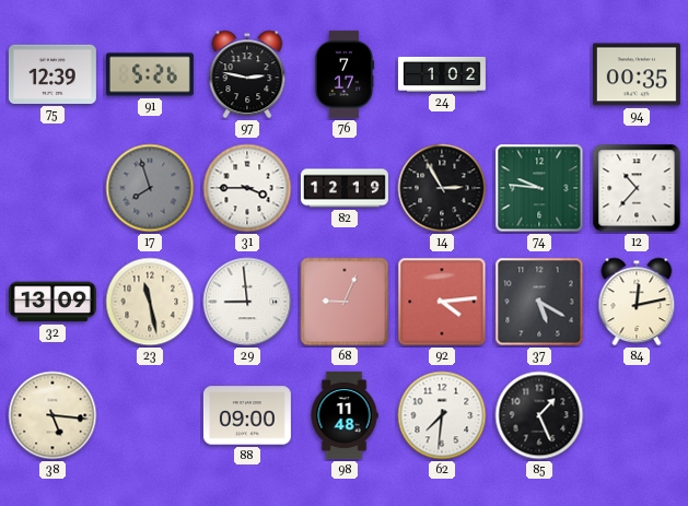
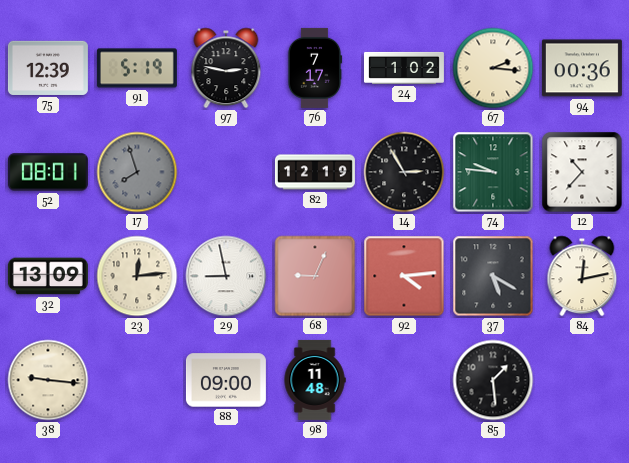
91: 5:26 -> 5:19 (137, 68)
67: none -> 2:16 (493, 68)
94: 00:35 -> 00:36 (582, 68)
52: none -> 08:01 (48, 172)
31: 3:45 -> none (247, 188)
23: 11:28 -> 12:14 (137, 276)
29: 8:59 -> 8:58 (226, 276)
38: 5:16 -> 9:16 (48, 380)
62: 7:31 -> none (442, 415)
85: 1:26 -> 1:29 (493, 380)
